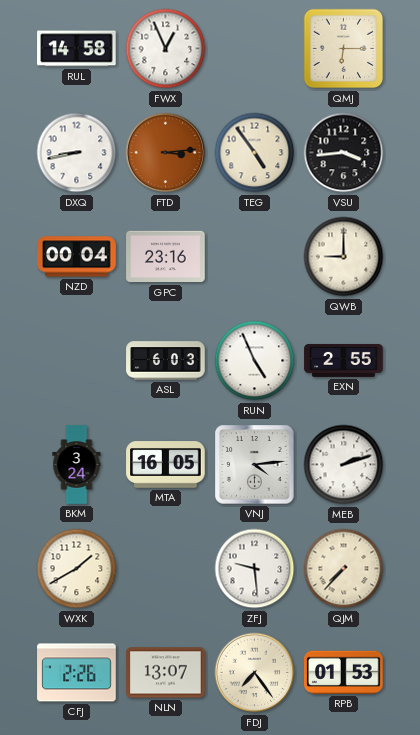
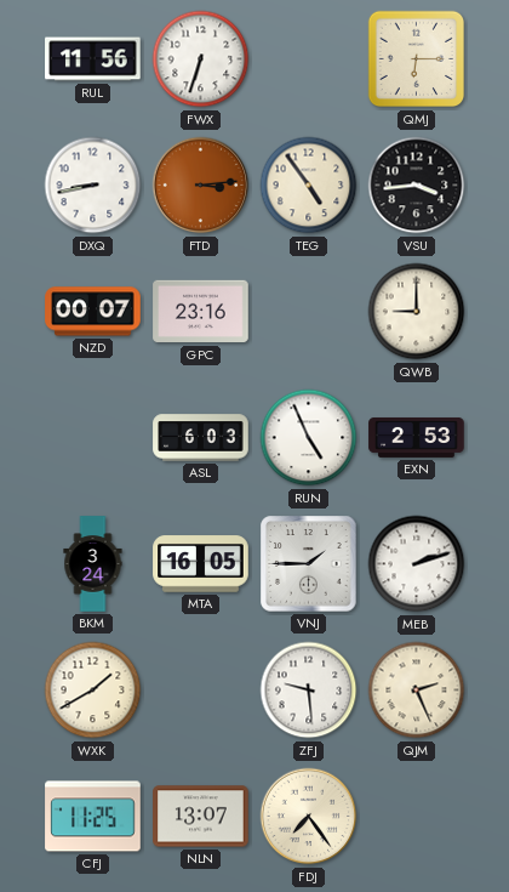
RUL: 14:58 -> 11:56 (93, 59)
FWX: 12:56 -> 6:33 (201, 59)
NZD: 00:04 -> 00:07 (93, 312)
EXN: 2:55 -> 2:53 (417, 437)
VNJ: 4:14 -> 1:45 (309, 564)
QJM: 7:37 -> 2:26 (417, 691)
CFJ: 2:26 -> 11:25 (93, 817)
RPB: 01:53 -> none (344, 672)
